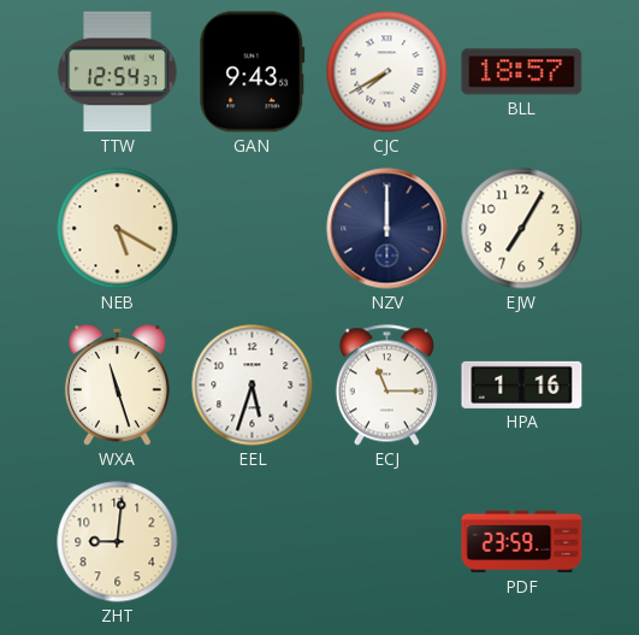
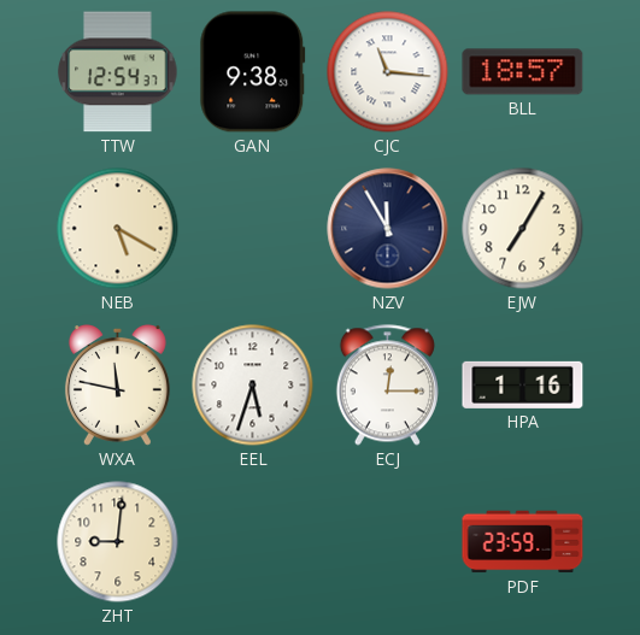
GAN: 9:43 -> 9:38 (253, 72)
CJC: 7:40 -> 11:16 (388, 72)
NZV: 12:00 -> 11:55 (388, 229)
WXA: 11:27 -> 11:47 (117, 386)
ECJ: 11:15 -> 12:15 (387, 386)
